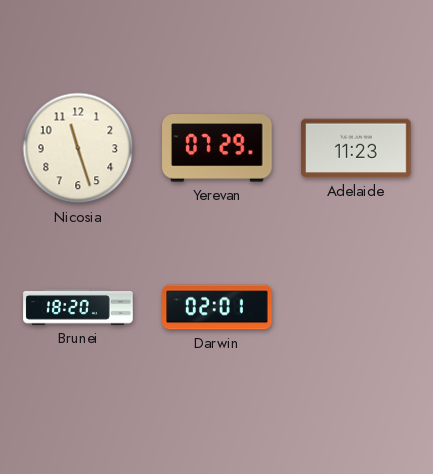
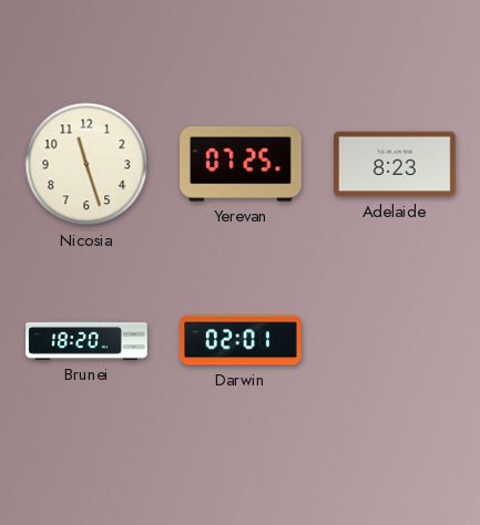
Yerevan: 07:29 -> 07:25 (241, 164)
Adelaide: 11:23 -> 8:23 (395, 164)
